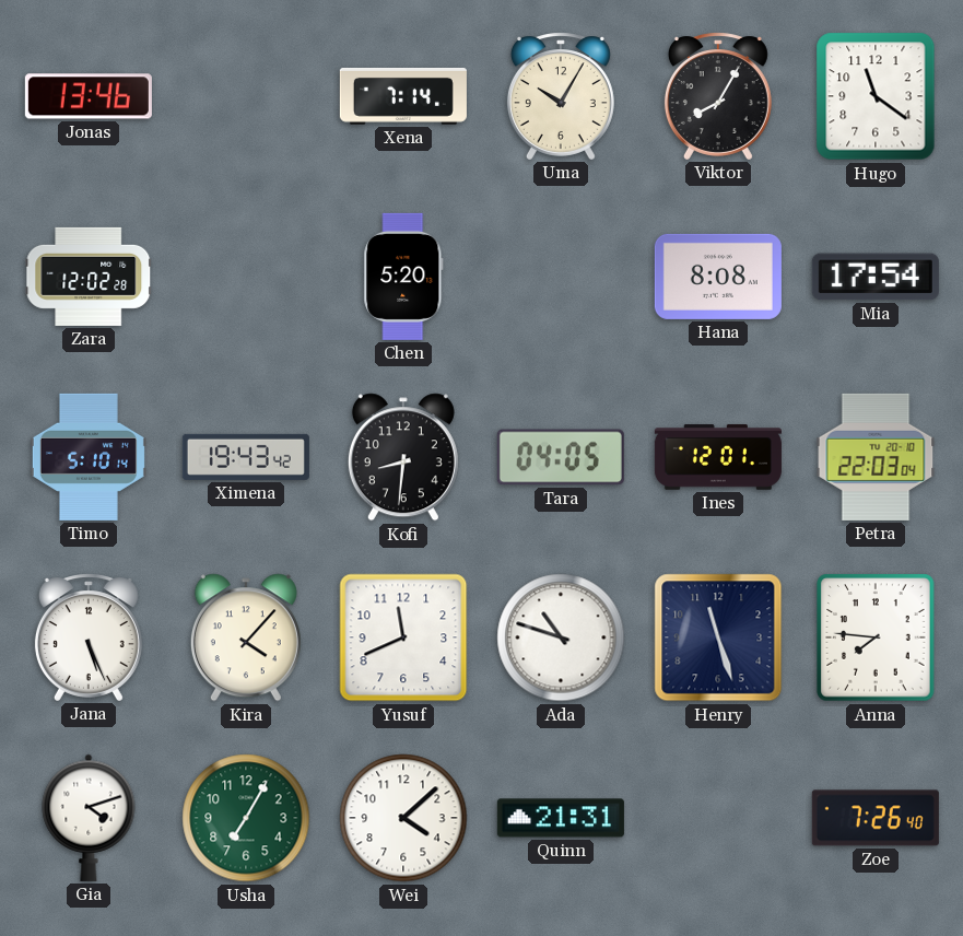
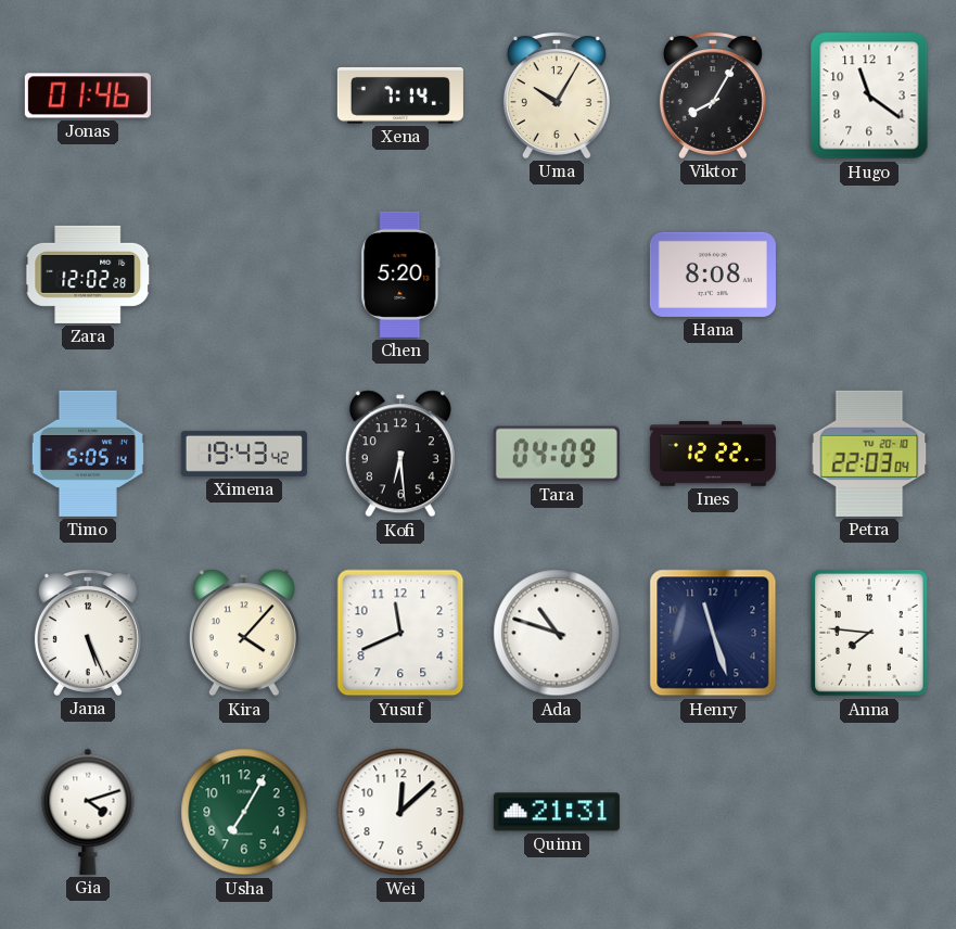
Jonas: 13:46 -> 01:46 (88, 96)
Mia: 17:54 -> none (876, 277)
Timo: 5:10 -> 5:05 (88, 454)
Kofi: 8:31 -> 6:29 (400, 454)
Tara: 04:05 -> 04:09 (557, 454)
Ines: 12:01 -> 12:22 (713, 454)
Wei: 4:08 -> 12:08 (400, 812)
Zoe: 7:26 -> none (876, 818)
